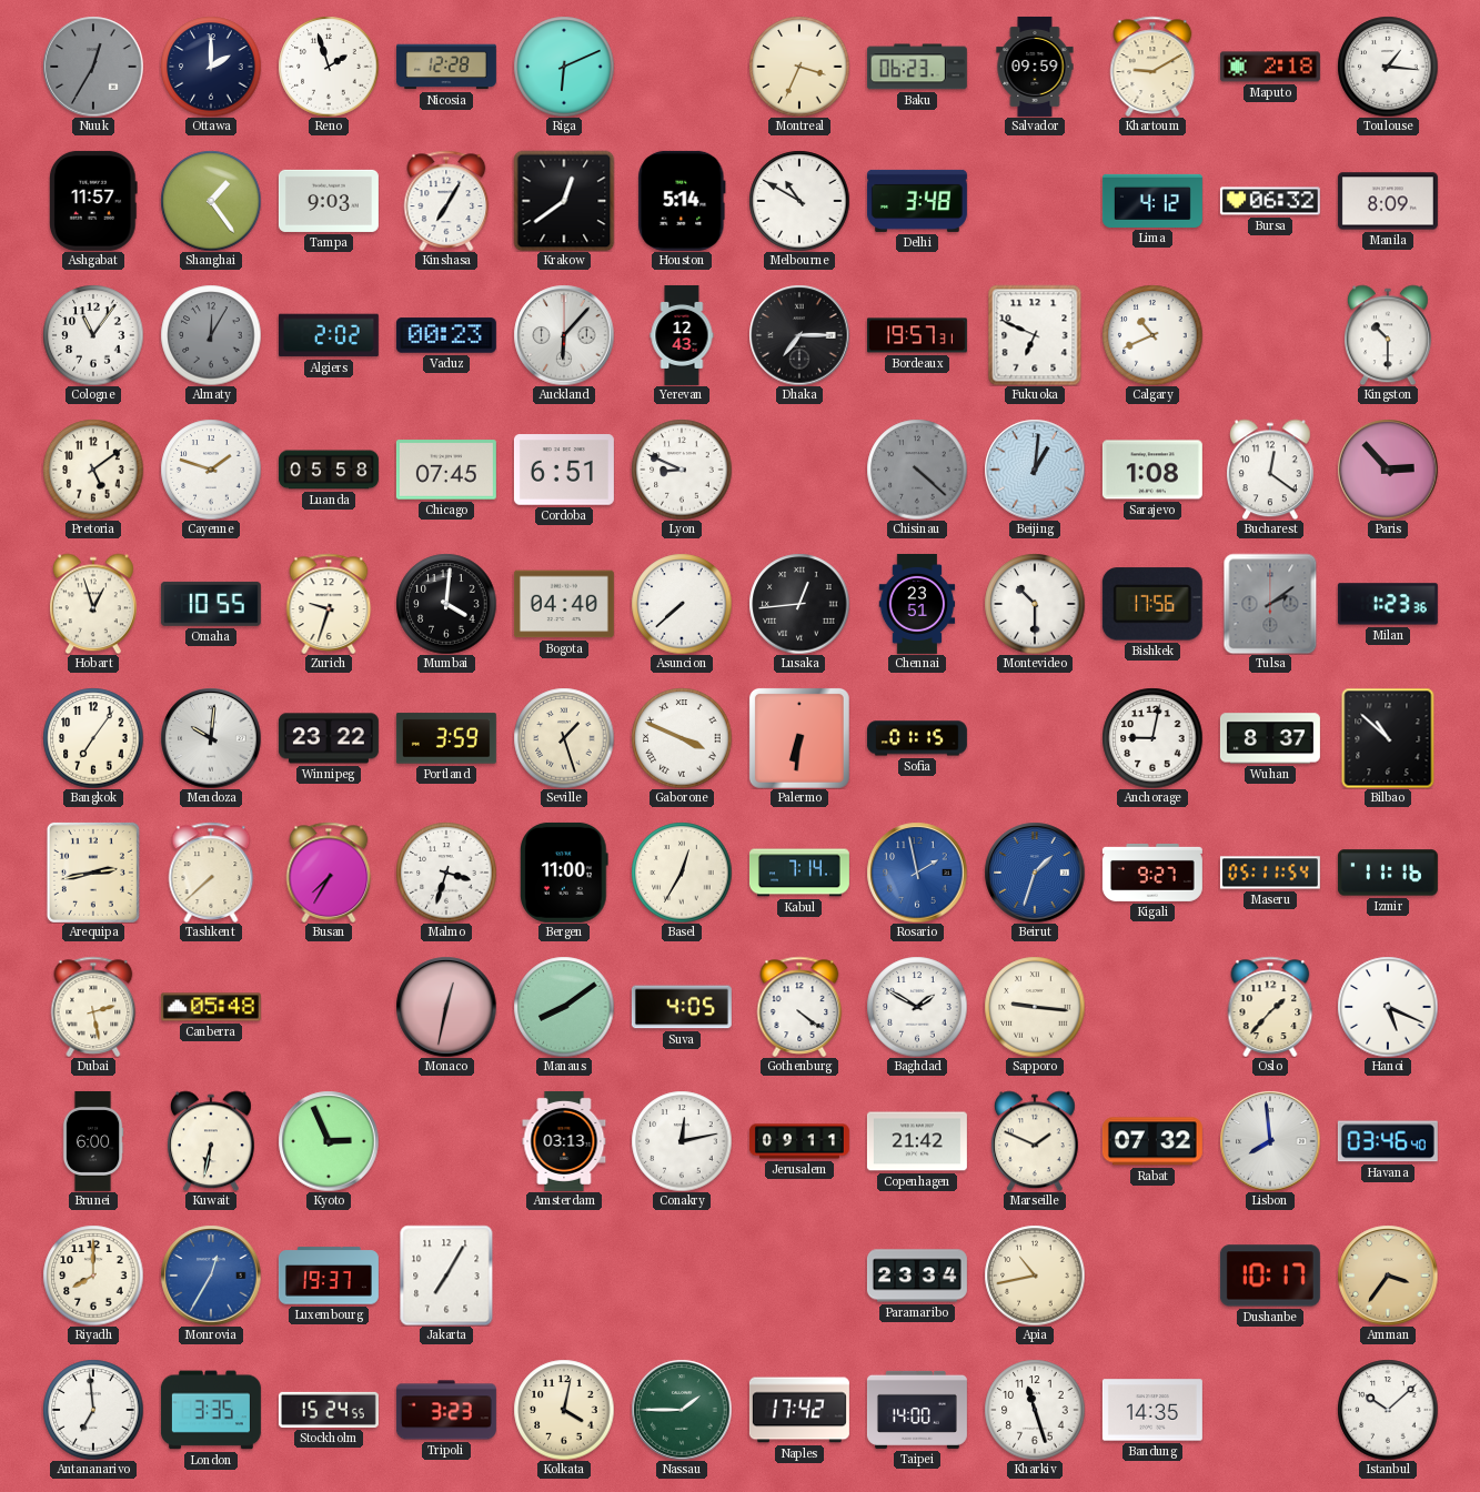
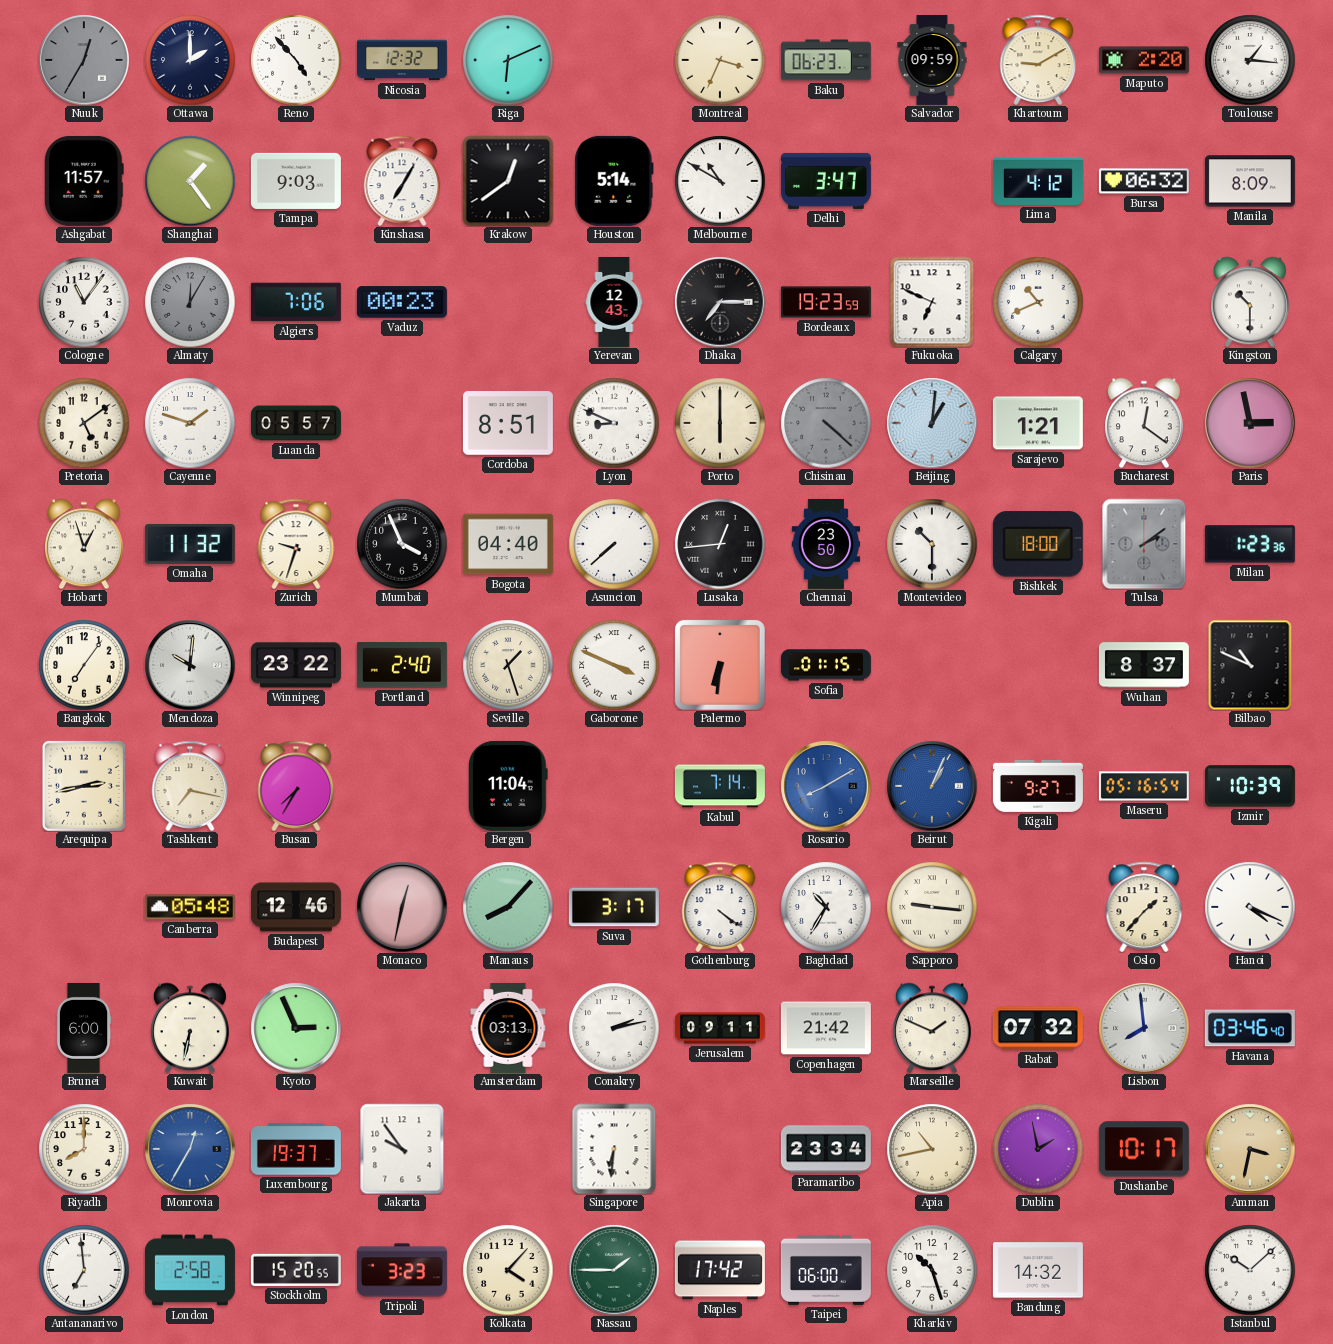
Reno: 1:57 -> 4:53 (296, 60)
Nicosia: 12:28 -> 12:32 (402, 60)
Maputo: 2:18 -> 2:20 (1144, 60)
Delhi: 3:48 -> 3:47 (826, 181)
Algiers: 2:02 -> 7:06 (296, 302)
Auckland: 6:07 -> none (564, 335)
Bordeaux: 19:57 -> 19:23 (826, 302)
Luanda: 05:58 -> 05:57 (296, 423)
Chicago: 07:45 -> none (446, 470)
Cordoba: 6:51 -> 8:51 (508, 423)
Porto: none -> 6:00 (720, 423)
Sarajevo: 1:08 -> 1:21 (1038, 423)
Paris: 2:53 -> 2:58 (1250, 423)
Omaha: 10:55 -> 11:32 (190, 544)
Mumbai: 4:01 -> 3:56 (402, 544)
Chennai: 23:51 -> 23:50 (826, 544)
Bishkek: 17:56 -> 18:00 (1038, 544)
Portland: 3:59 -> 2:40 (402, 665)
Anchorage: 9:02 -> none (1152, 738)
Bilbao: 10:52 -> 10:49 (1250, 665)
Tashkent: 7:38 -> 7:17 (190, 786)
Malmo: 3:33 -> none (446, 873)
Bergen: 11:00 -> 11:04 (508, 786)
Basel: 12:35 -> none (682, 873)
Rosario: 1:58 -> 8:10 (826, 786)
Beirut: 1:33 -> 1:04 (932, 786)
Maseru: 05:11 -> 05:16 (1144, 786)
Izmir: 11:16 -> 10:39 (1250, 786)
Dubai: 2:28 -> none (93, 1007)
Budapest: none -> 12:46 (296, 907)
Manaus: 8:09 -> 8:07 (508, 907)
Suva: 4:05 -> 3:17 (614, 907)
Baghdad: 1:50 -> 10:35 (826, 907)
Hanoi: 5:19 -> 4:19 (1250, 907)
Conakry: 12:13 -> 2:13 (614, 1028)
Jakarta: 7:05 -> 9:54 (402, 1149)
Singapore: none -> 6:31 (614, 1149)
Dublin: none -> 1:58 (1038, 1149)
Amman: 3:36 -> 3:32 (1250, 1149)
London: 3:35 -> 2:58 (190, 1270)
Stockholm: 15:24 -> 15:20 (296, 1270)
Kolkata: 4:02 -> 4:07 (508, 1270)
Taipei: 14:00 -> 06:00 (826, 1270)
Kharkiv: 11:27 -> 10:27 (932, 1270)
Bandung: 14:35 -> 14:32 (1038, 1270)
